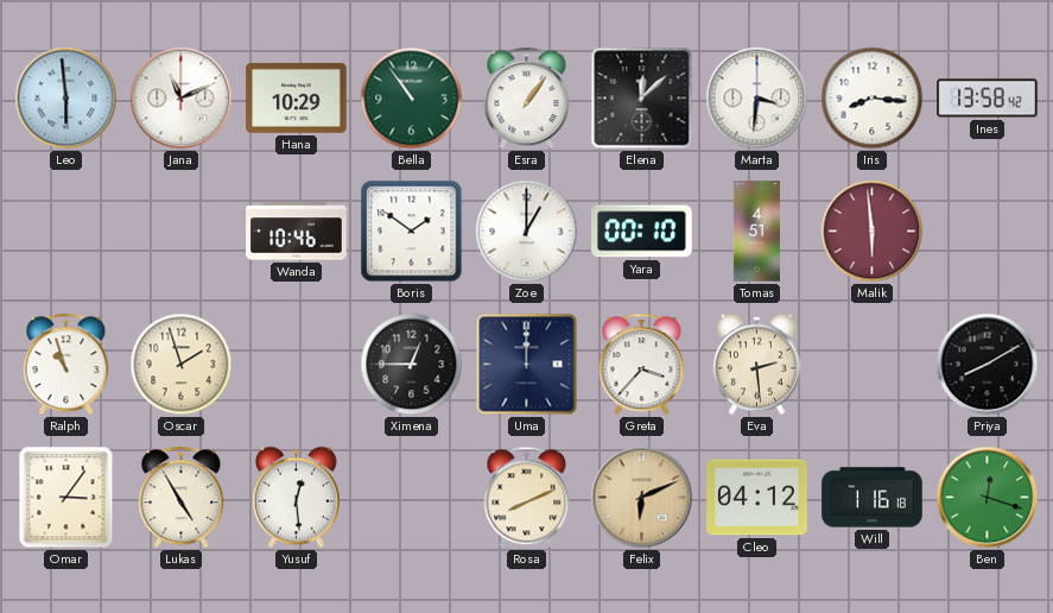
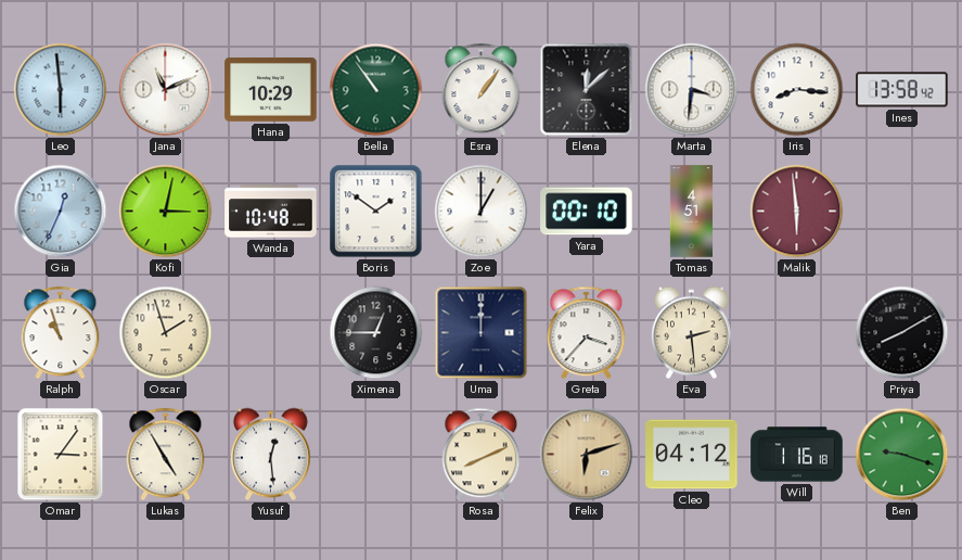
Gia: none -> 12:34 (61, 212)
Kofi: none -> 3:02 (166, 212)
Wanda: 10:46 -> 10:48 (271, 212)
Felix: 6:11 -> 6:12 (587, 455)
Ben: 12:18 -> 9:18 (902, 455)
